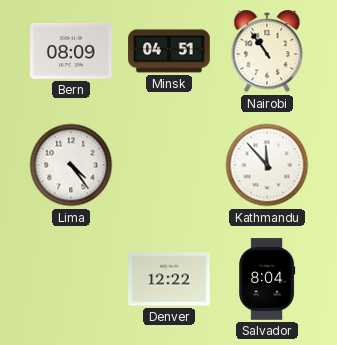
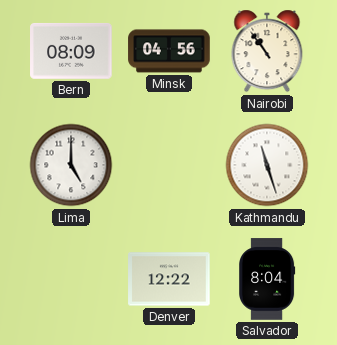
Minsk: 04:51 -> 04:56 (169, 51)
Lima: 4:24 -> 5:00 (71, 165)
Kathmandu: 11:53 -> 11:27 (267, 165)
